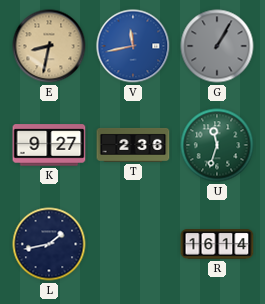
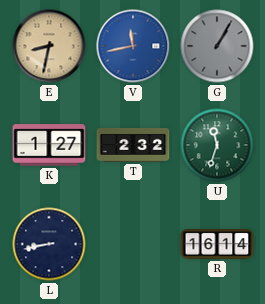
K: 9:27 -> 1:27 (49, 145)
T: 2:36 -> 2:32 (133, 145)
L: 1:43 -> 8:43 (49, 244)
